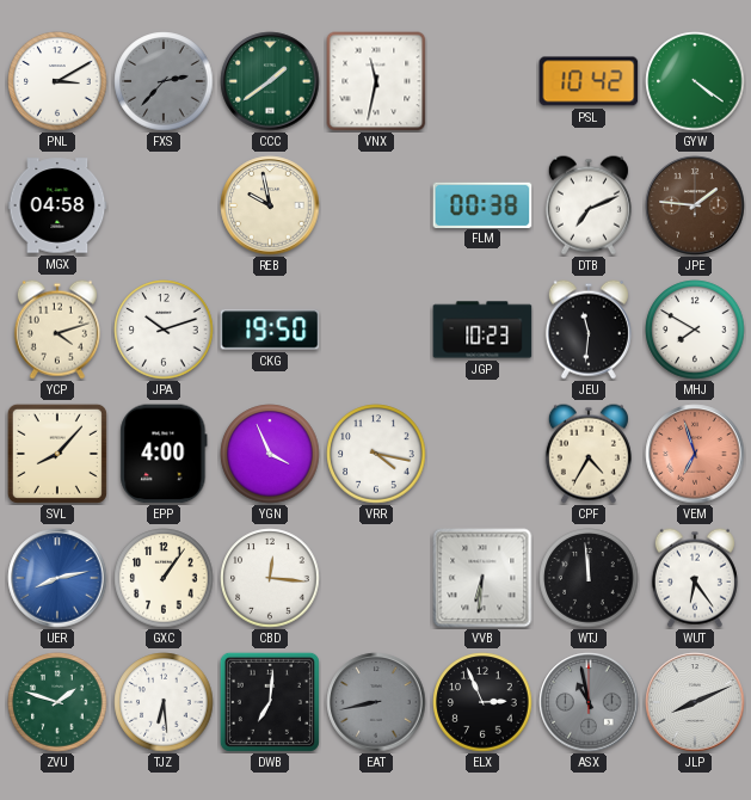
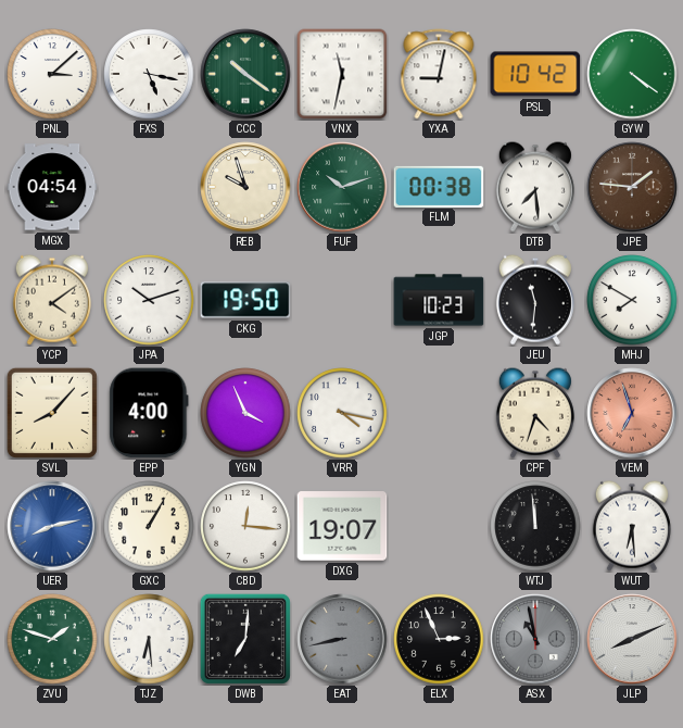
PNL: 3:10 -> 3:08 (52, 74)
FXS: 2:37 -> 5:17 (149, 74)
FXS dial: grey -> white (149, 74)
CCC: 1:39 -> 10:21 (245, 74)
YXA: none -> 9:02 (439, 74)
MGX: 04:58 -> 04:54 (52, 187)
REB: 9:58 -> 9:57 (245, 187)
FUF: none -> 10:12 (342, 187)
DTB: 7:11 -> 7:29 (535, 187)
YCP: 4:12 -> 4:09 (52, 300)
CPF: 4:35 -> 4:33 (535, 413)
GXC: 1:06 -> 1:05 (149, 526)
DXG: none -> 19:07 (342, 526)
VVB: 6:31 -> none (482, 578)
WUT: 6:24 -> 6:29 (632, 526)
